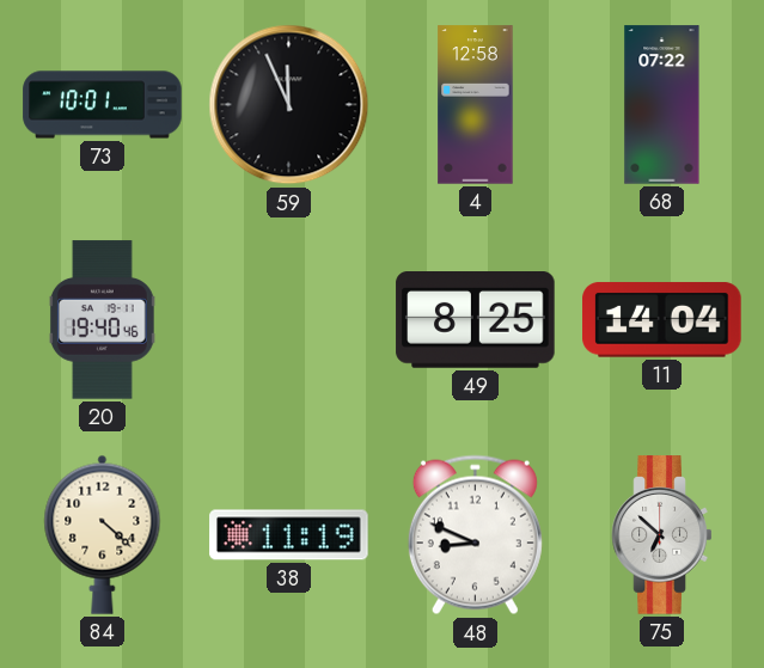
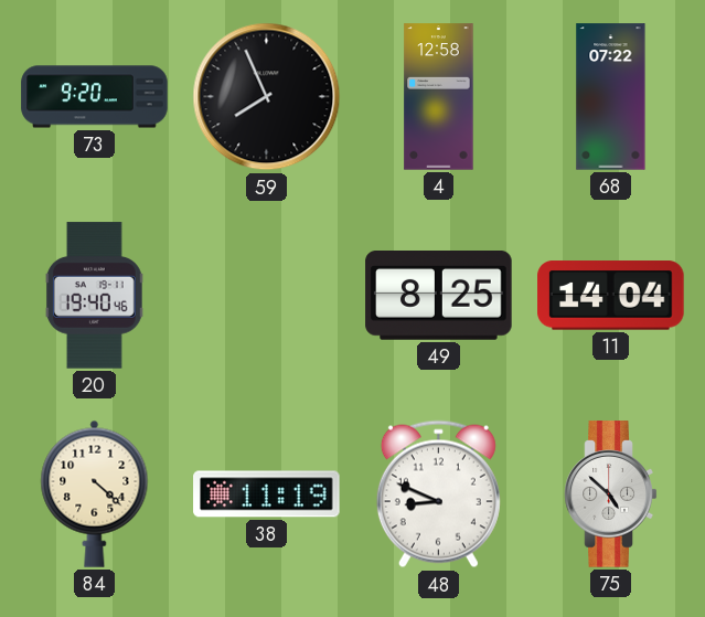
73: 10:01 -> 9:20 (95, 97)
59: 11:56 -> 7:56 (267, 97)
75: 6:52 -> 4:52 (611, 494)
